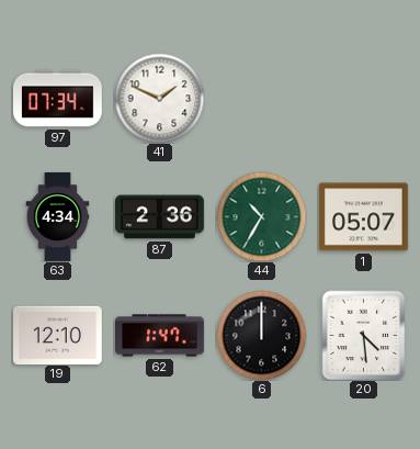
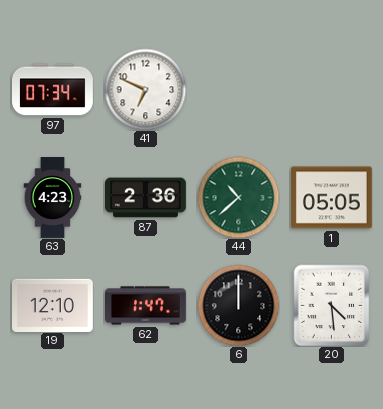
41: 1:49 -> 6:49 (145, 89)
63: 4:34 -> 4:23 (53, 198)
44: 10:35 -> 10:38 (238, 197)
1: 05:07 -> 05:05 (331, 198)
